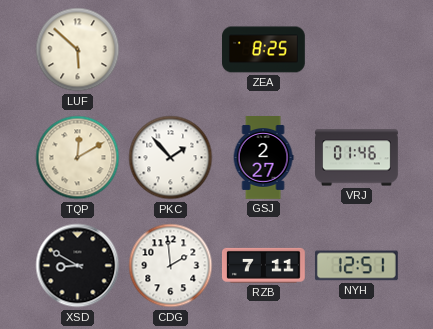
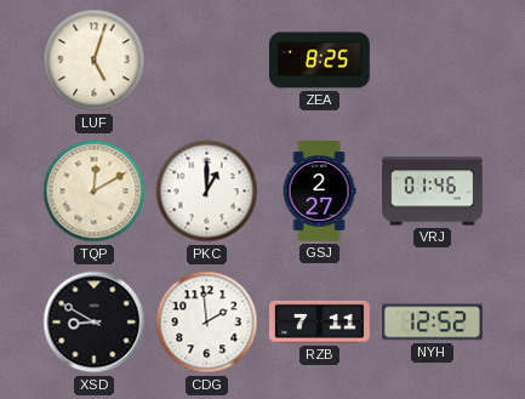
LUF: 5:52 -> 5:03 (95, 61)
PKC: 1:53 -> 1:00 (207, 192)
NYH: 12:51 -> 12:52 (432, 323)
